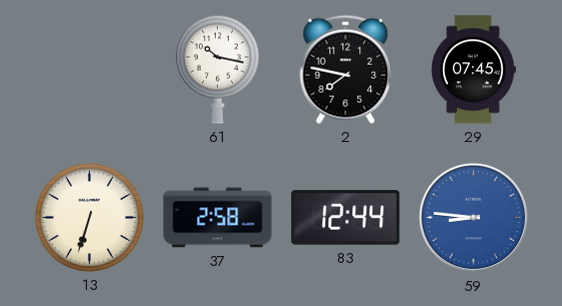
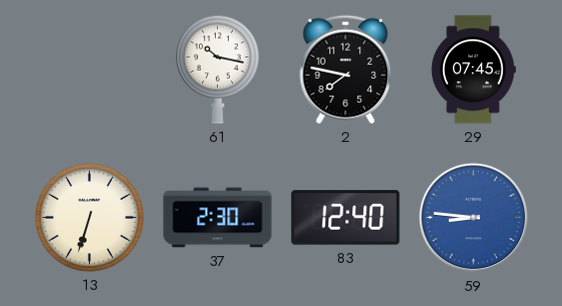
37: 2:58 -> 2:30 (218, 218)
83: 12:44 -> 12:40 (346, 218)
